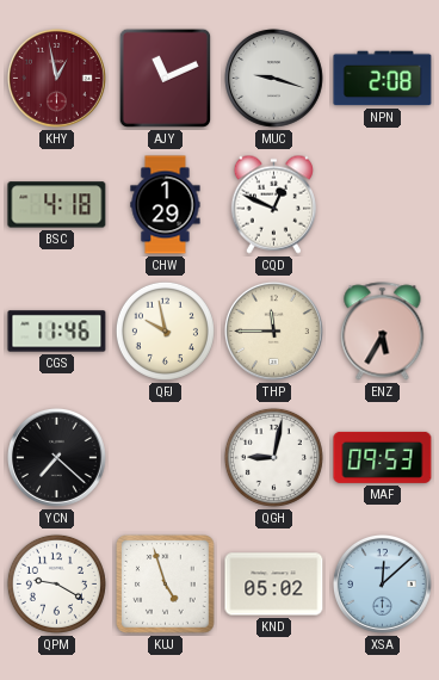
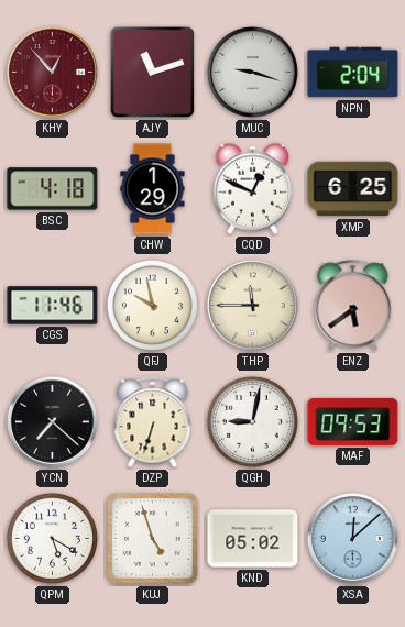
KHY: 12:58 -> 12:53 (52, 71)
AJY: 11:11 -> 11:12 (153, 73)
NPN: 2:08 -> 2:04 (353, 73)
XMP: none -> 6:25 (353, 189)
ENZ: 5:35 -> 5:39 (353, 306)
DZP: none -> 6:33 (153, 422)
QPM: 9:20 -> 5:20 (52, 538)
